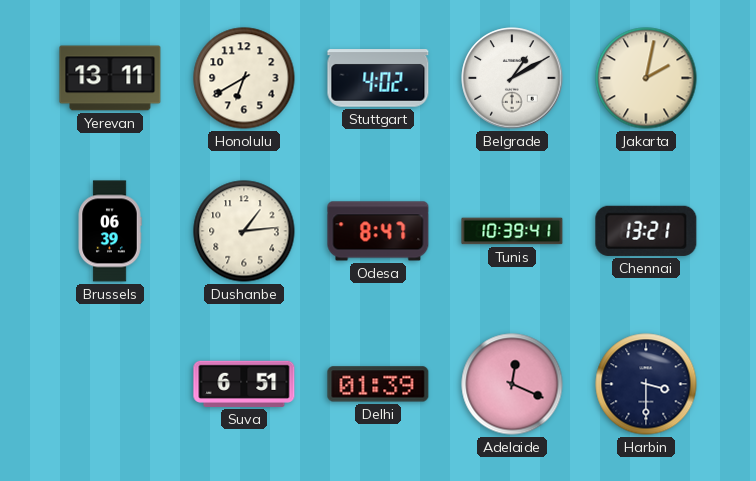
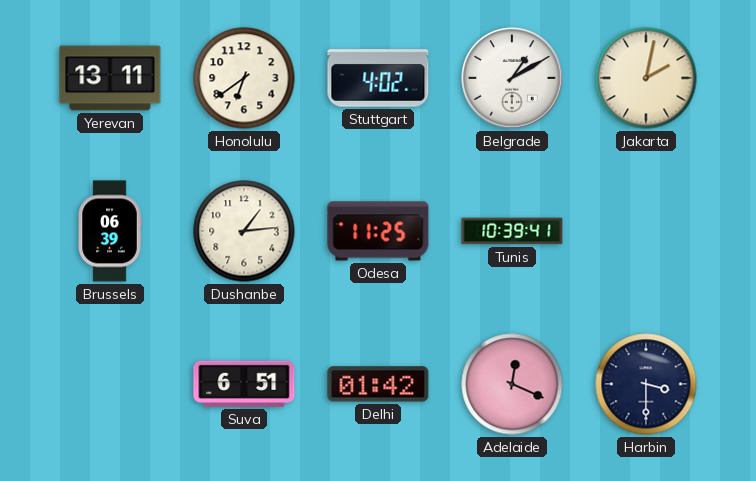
Honolulu: 6:40 -> 6:39 (244, 78)
Odesa: 8:47 -> 11:25 (378, 231)
Chennai: 13:21 -> none (646, 231)
Delhi: 01:39 -> 01:42 (378, 384)
